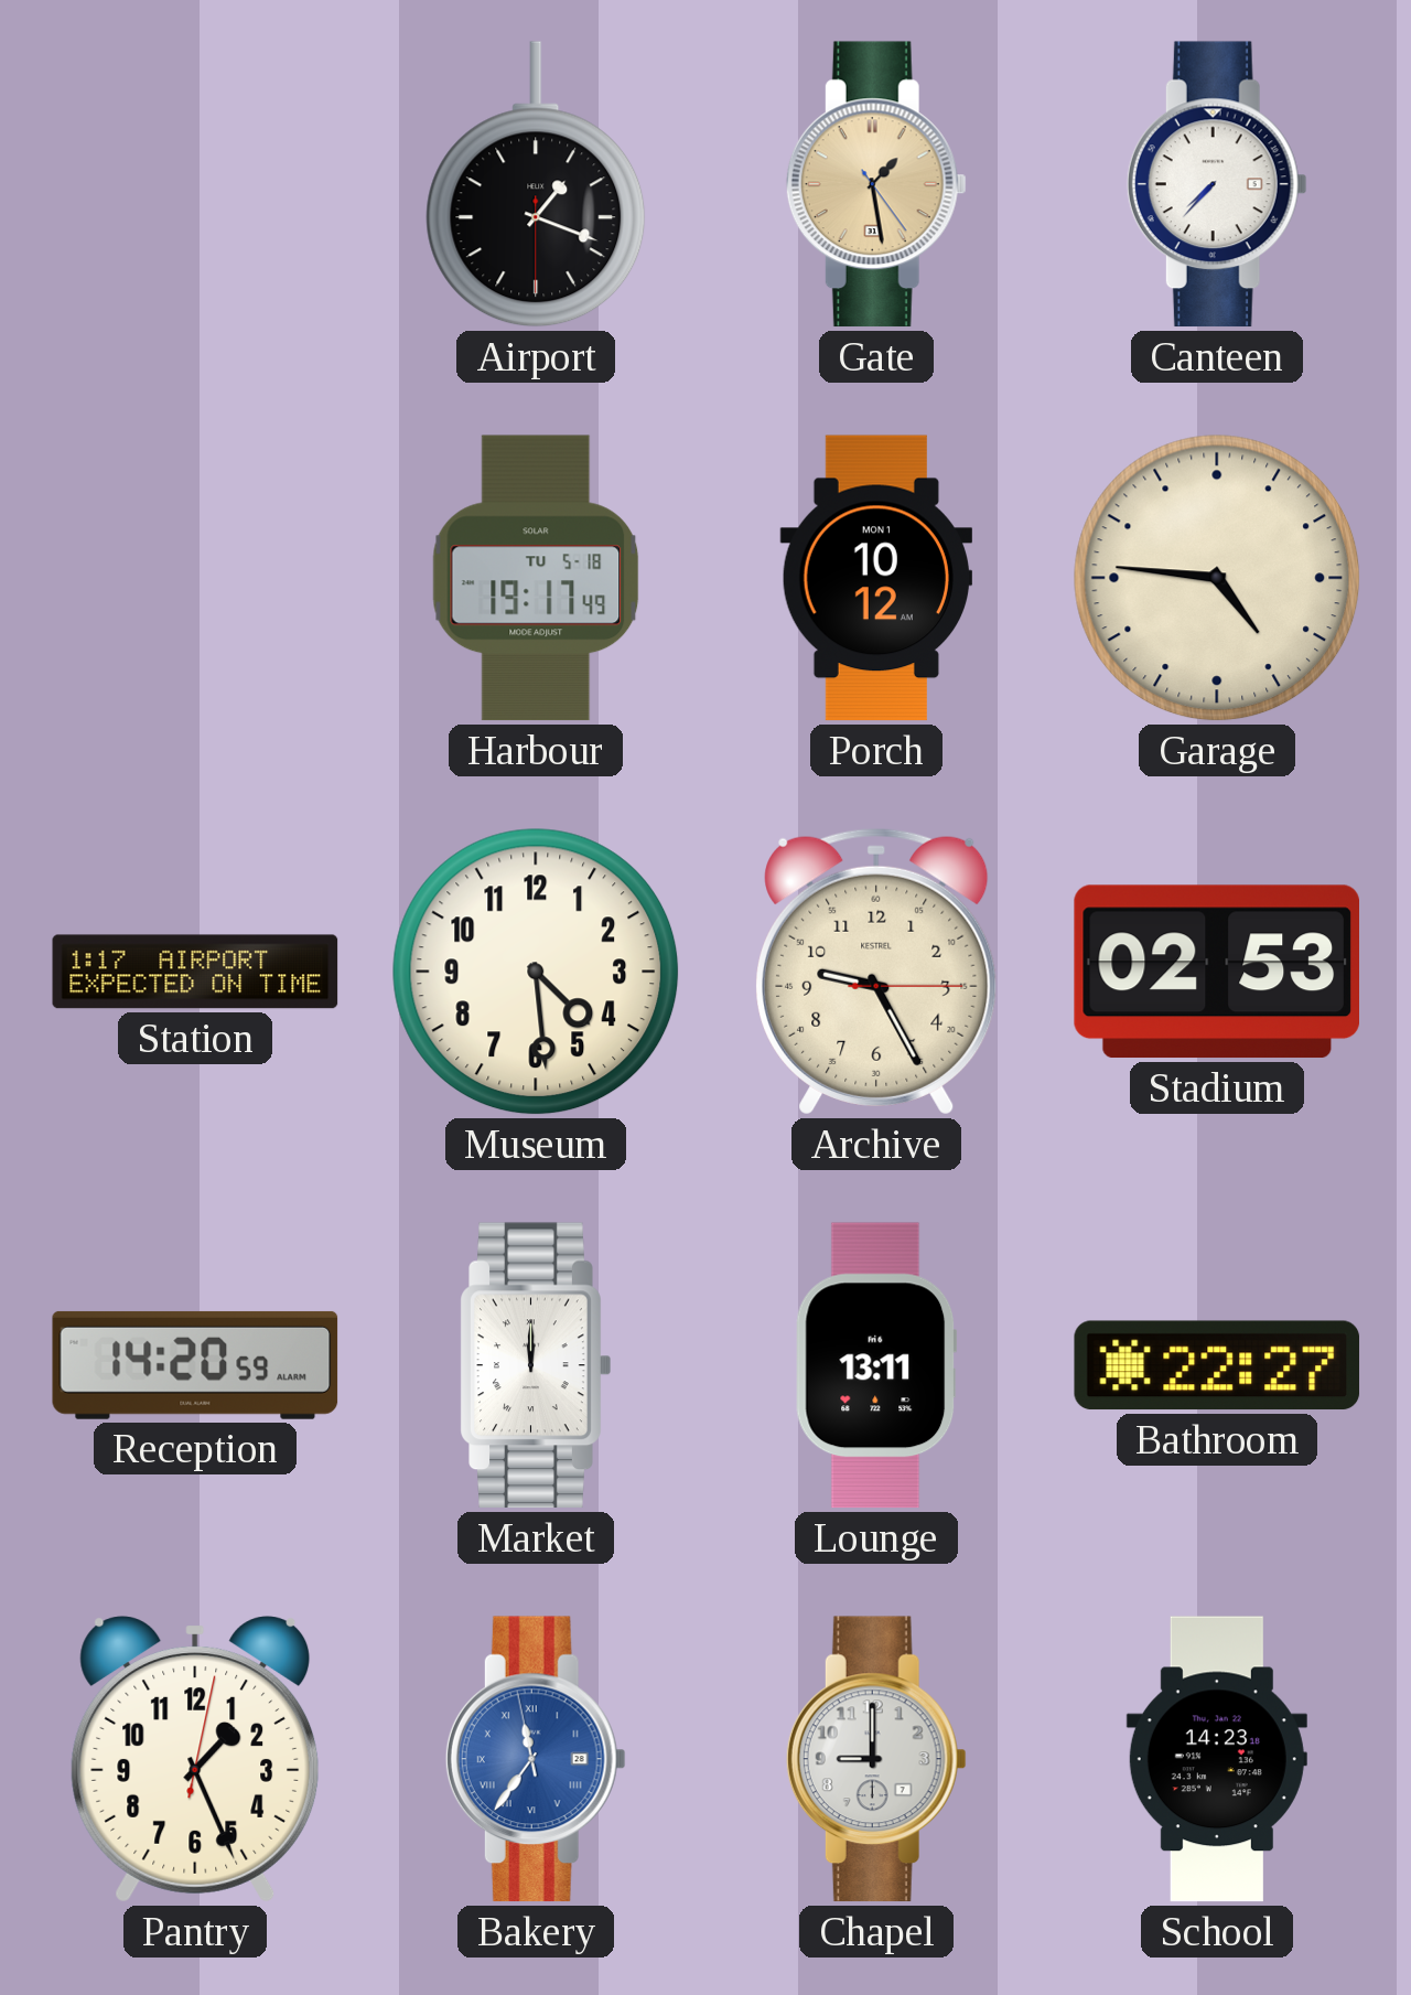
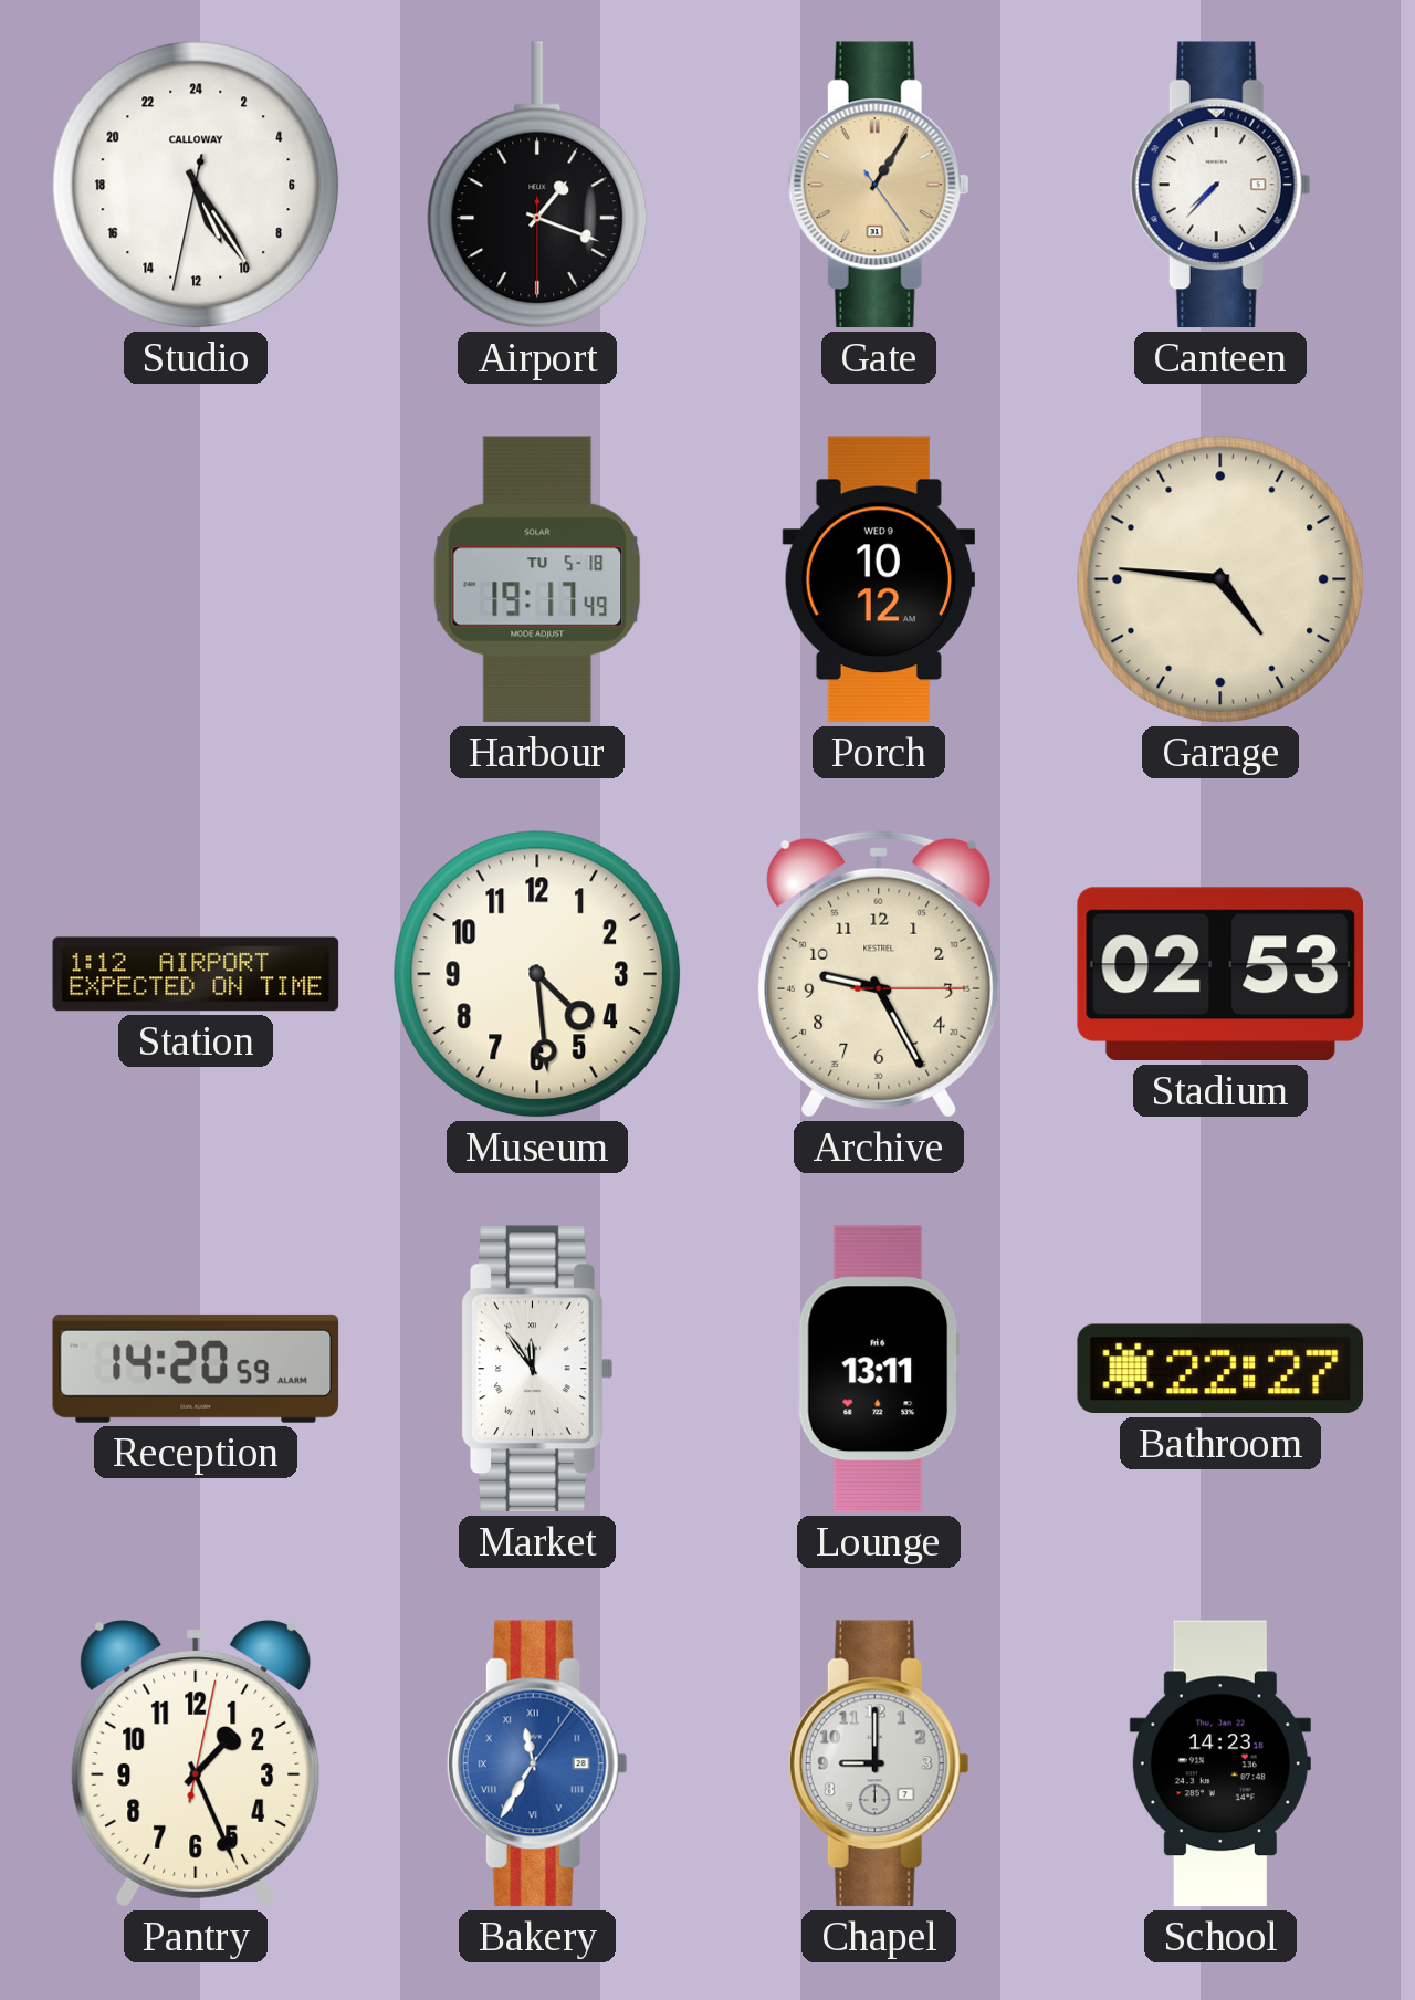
Studio: none -> 10:24 (196, 185)
Gate: 1:28 -> 1:05 (879, 185)
Porch date: MON 1 -> WED 9 (878, 579)
Station: 1:17 -> 1:12 (196, 974)
Market: 12:00 -> 11:54 (537, 1369)
Bakery: 11:35:58 -> 11:35:06 (537, 1763)
